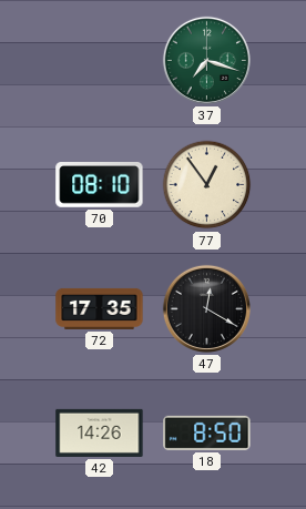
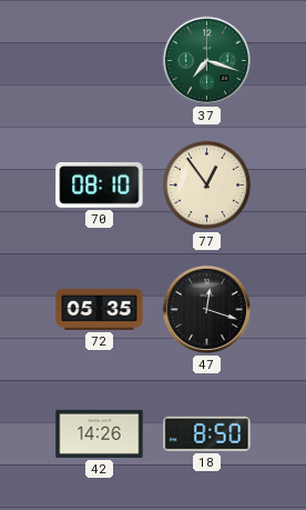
72: 17:35 -> 05:35 (100, 309)
47: 12:20 -> 12:18 (206, 309)
